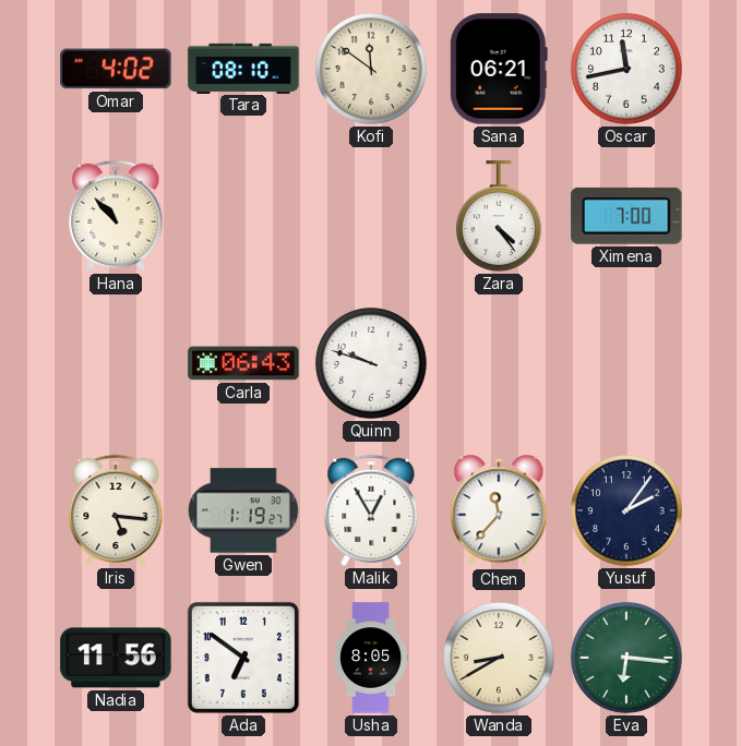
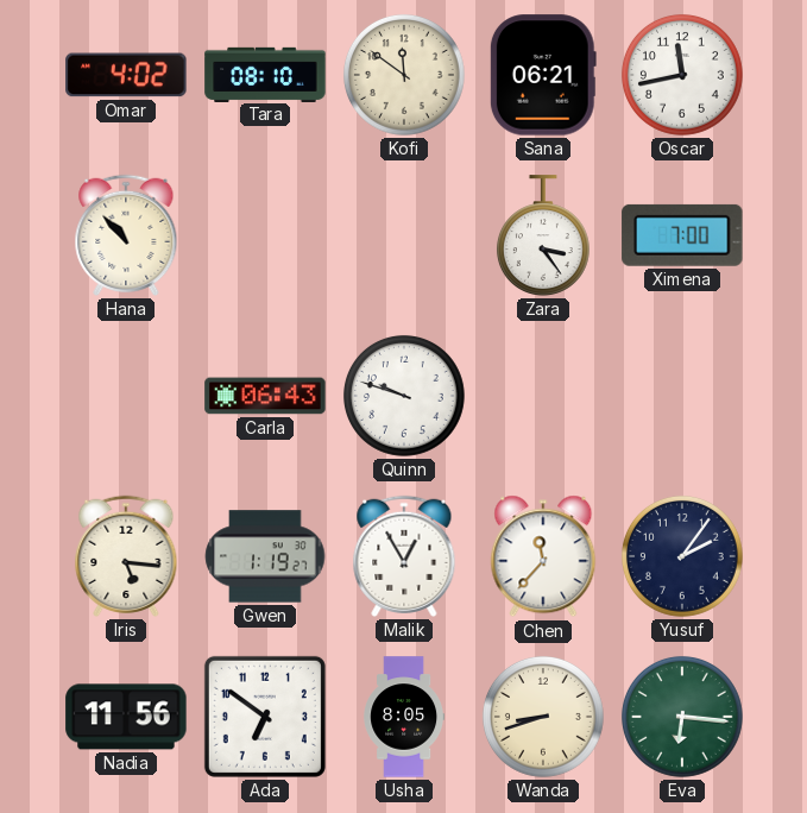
Zara: 4:24 -> 3:24 (543, 235)
Wanda: 8:40 -> 8:42 (543, 717)
